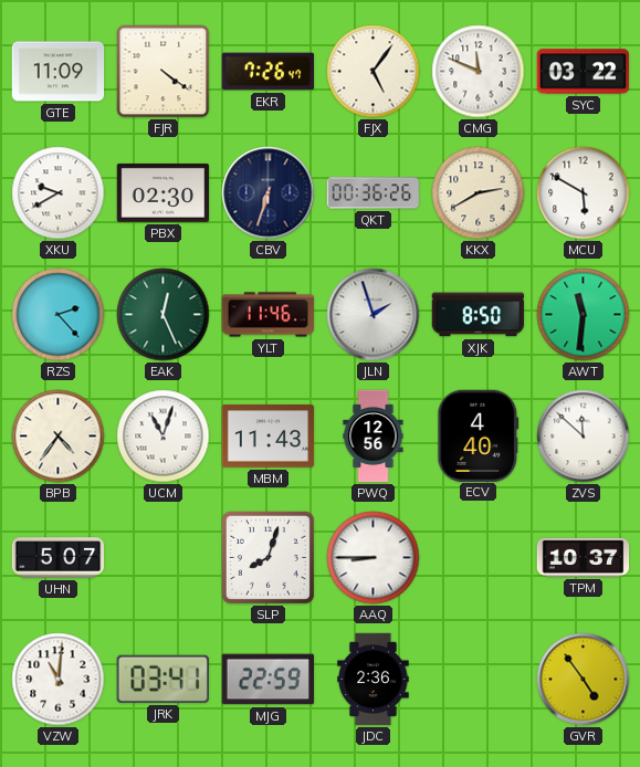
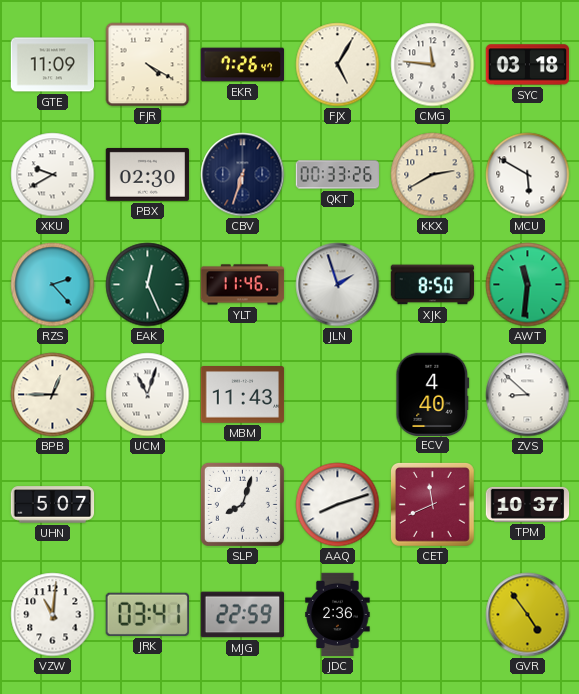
FJR: 4:21 -> 4:20 (148, 65)
FJX: 5:06 -> 5:05 (338, 65)
CMG: 11:49 -> 11:46 (433, 65)
SYC: 03:22 -> 03:18 (528, 65)
QKT: 00:36 -> 00:33 (338, 175)
BPB: 4:36 -> 12:45 (53, 395)
PWQ: 12:56 -> none (374, 437)
ZVS: 11:52 -> 8:52 (528, 395)
AAQ: 8:45 -> 8:12 (338, 505)
CET: none -> 11:41 (433, 505)
